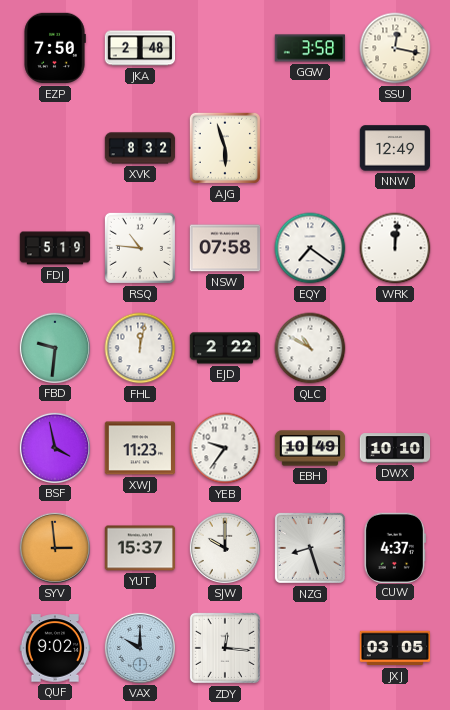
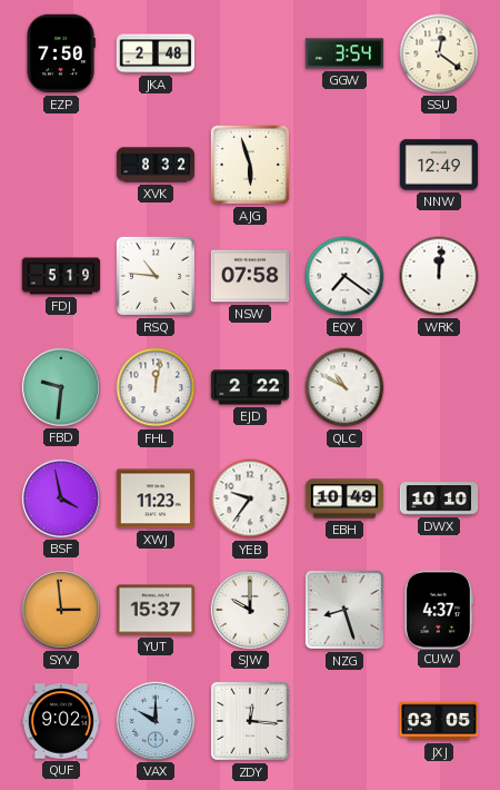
GGW: 3:58 -> 3:54 (344, 53)
SSU: 12:17 -> 12:21 (439, 53)
